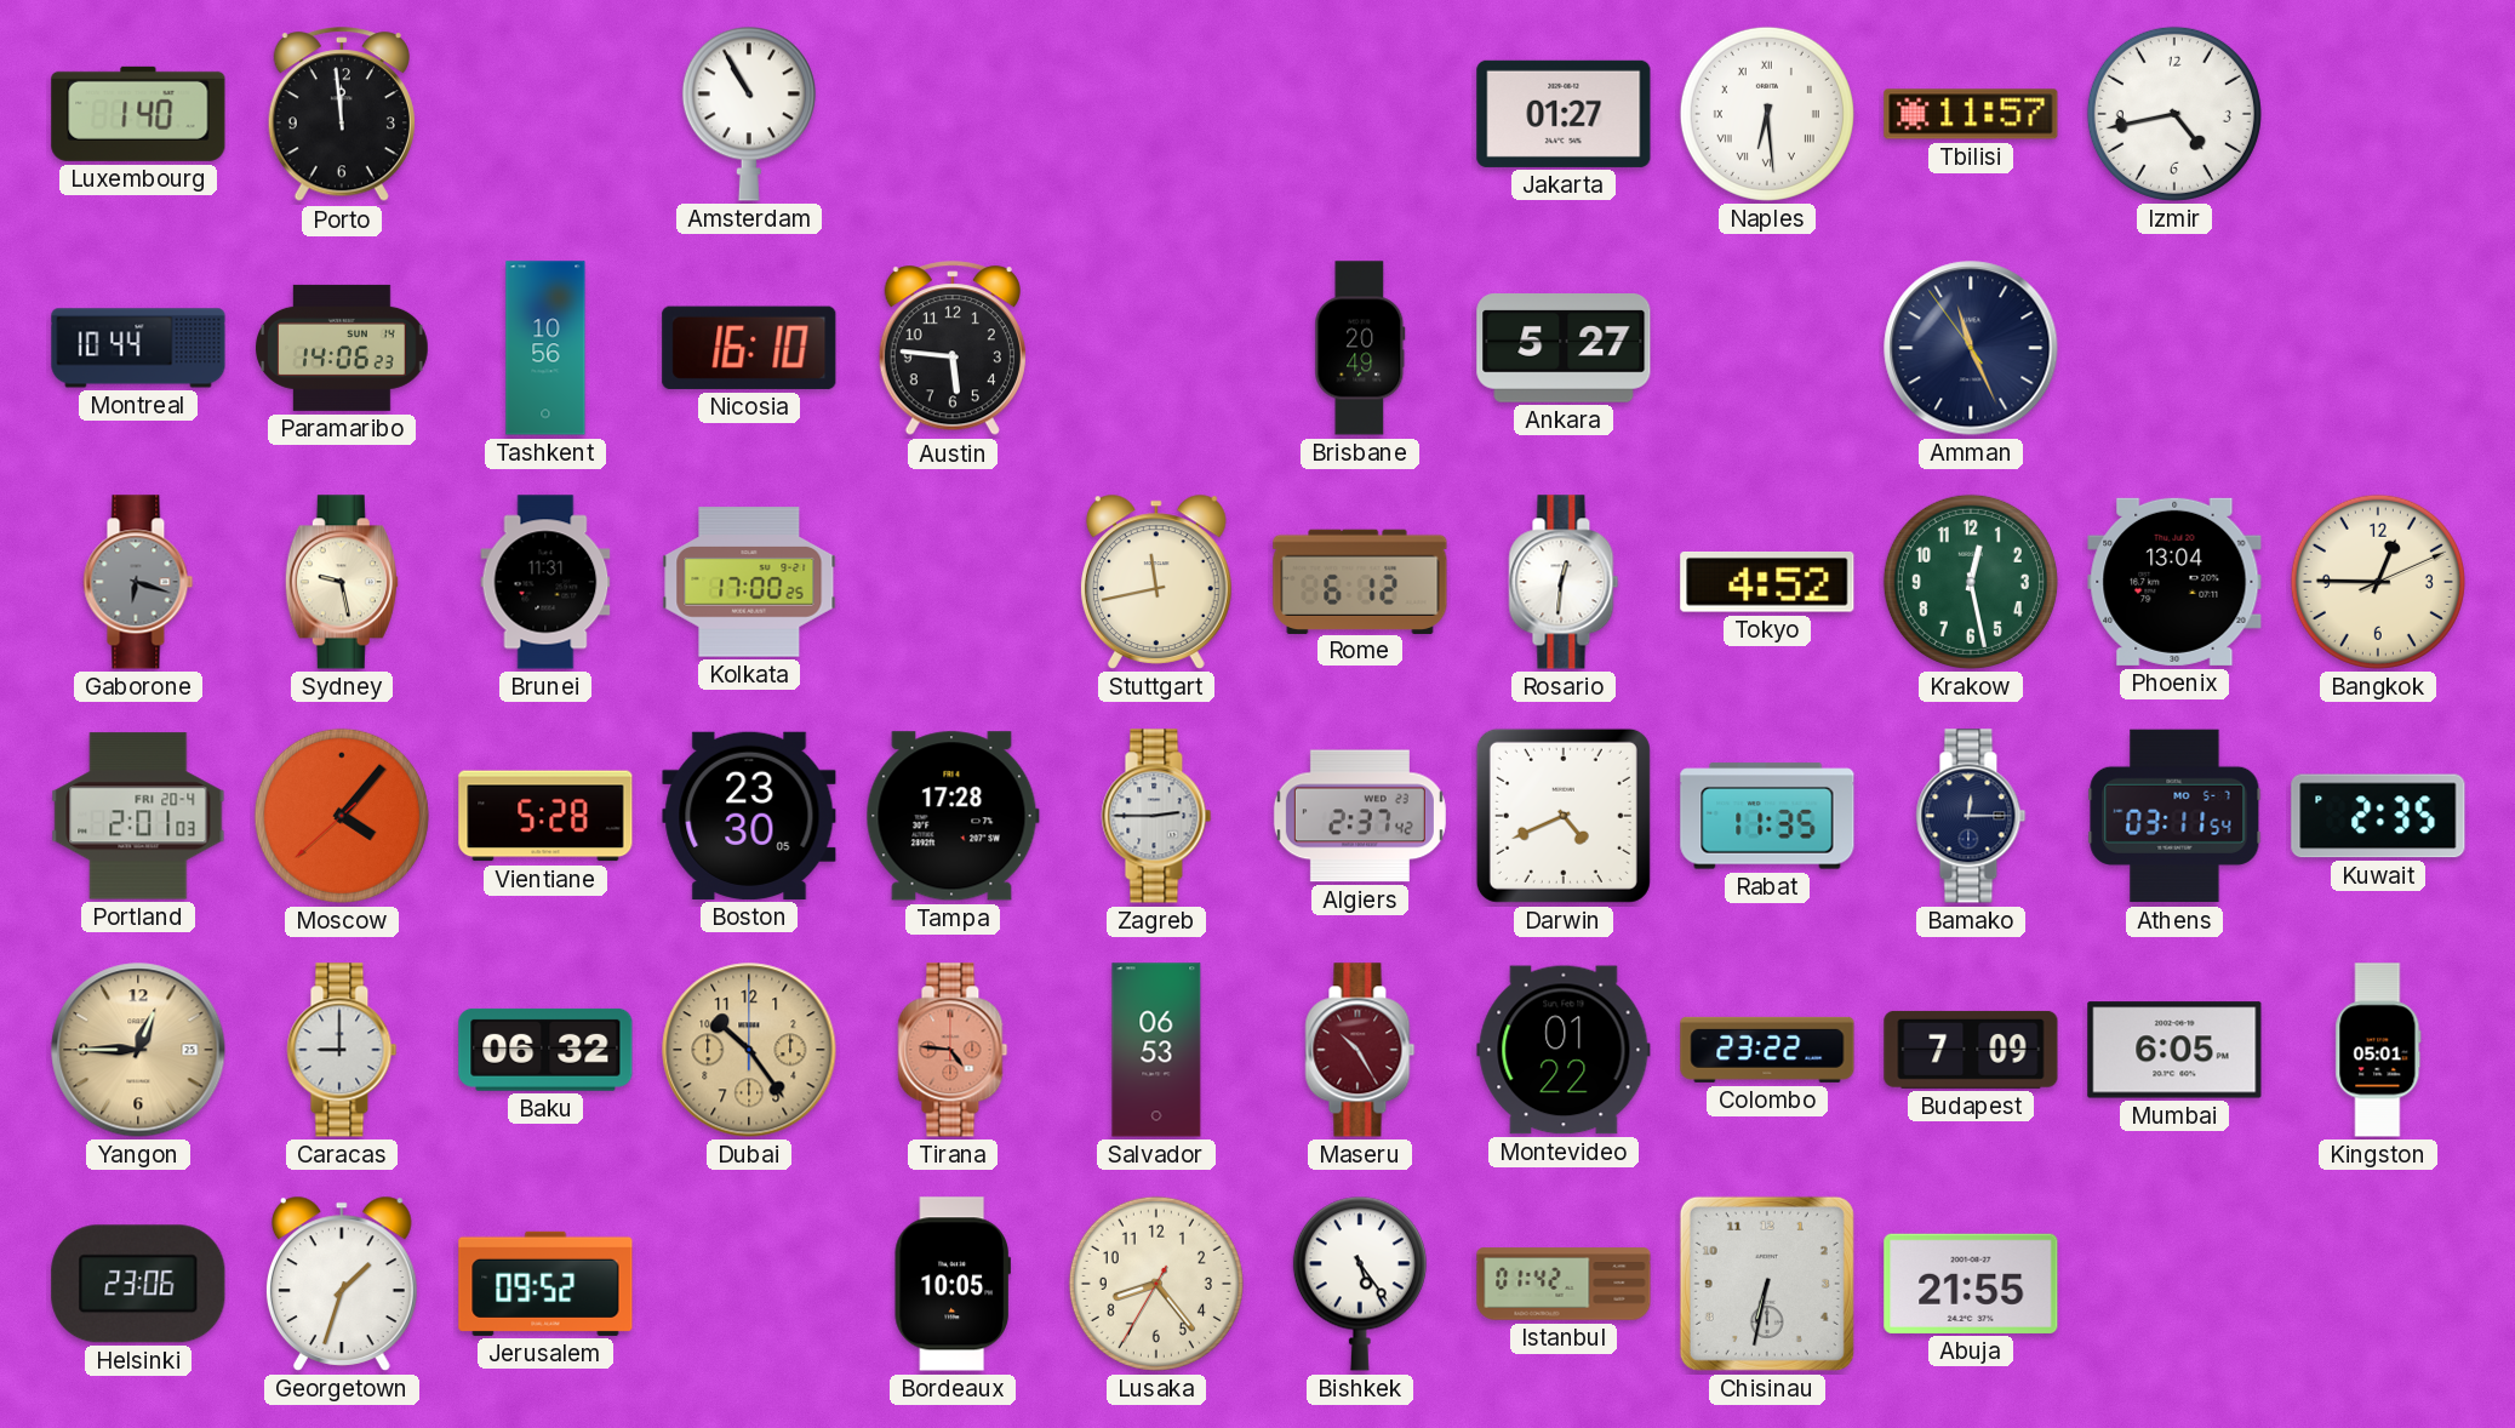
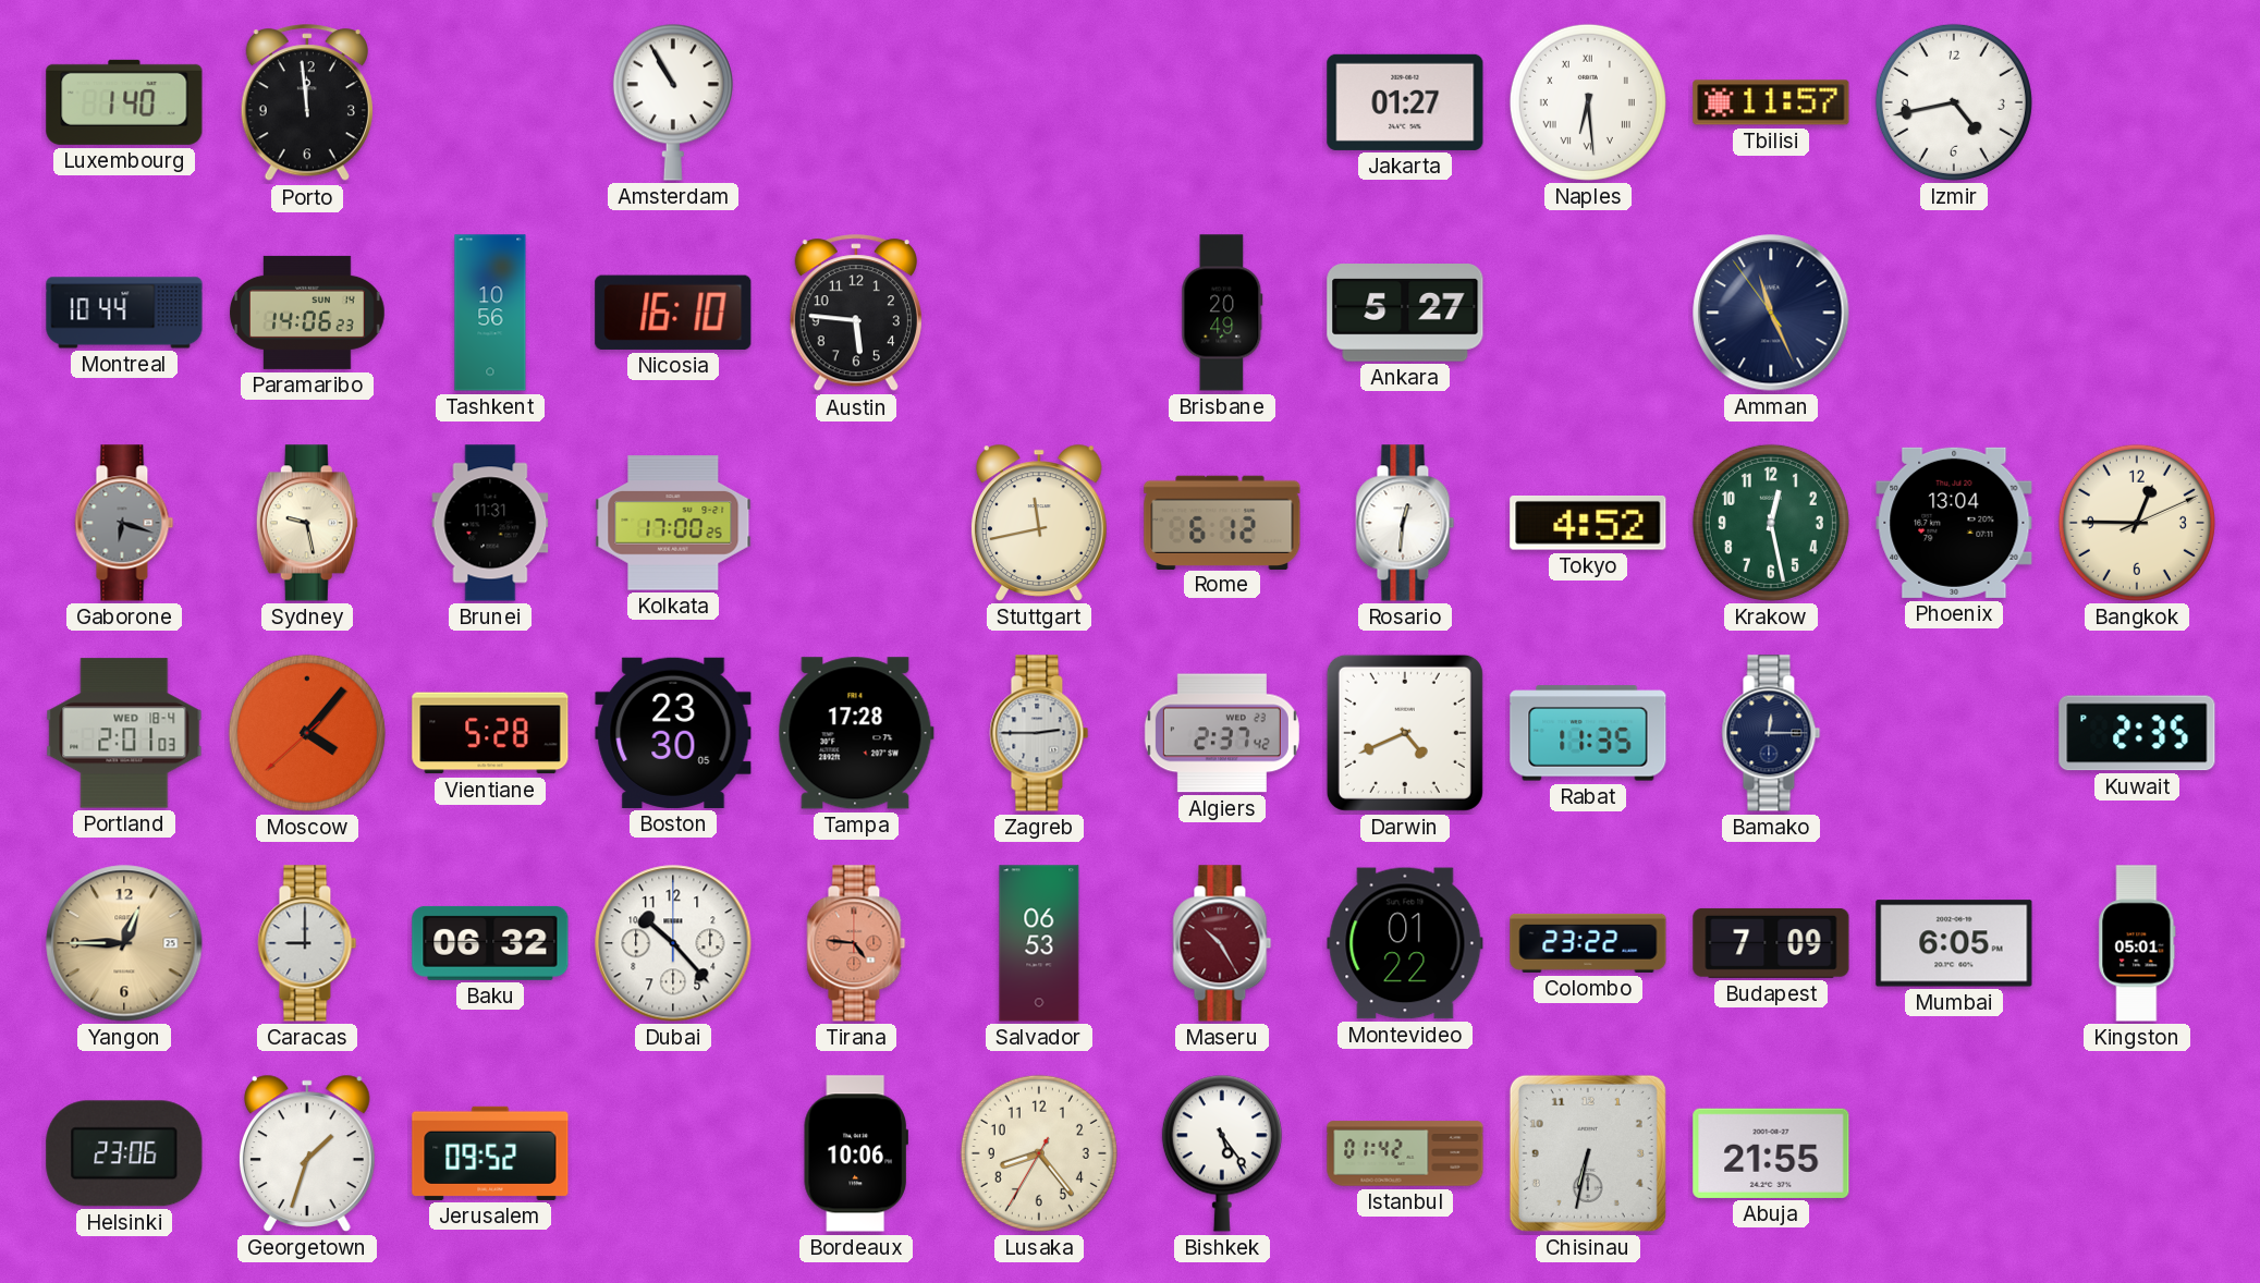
Portland date: FRI 20-4 -> WED 18-4 (124, 733)
Athens: 03:11 -> none (2174, 816)
Dubai: 10:24 -> 10:23 (673, 943)
Dubai dial: champagne -> white (673, 943)
Bordeaux: 10:05 -> 10:06 (856, 1153)
